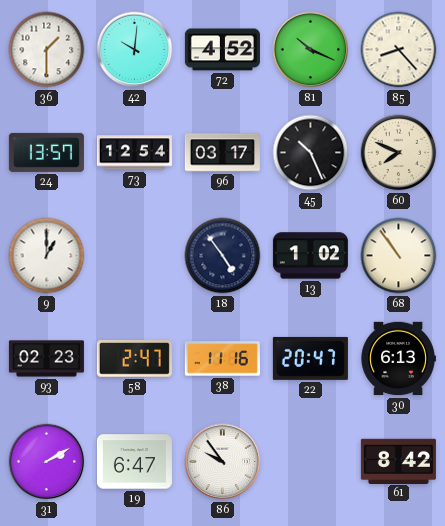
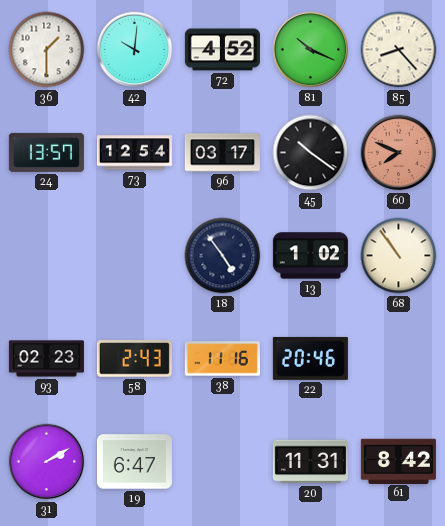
45: 10:26 -> 10:21 (311, 153)
60 dial: cream -> salmon (399, 153)
9: 1:00 -> none (47, 256)
58: 2:47 -> 2:43 (134, 359)
22: 20:47 -> 20:46 (310, 358)
30: 6:13 -> none (398, 359)
86: 9:54 -> none (223, 462)
20: none -> 11:31 (310, 462)
